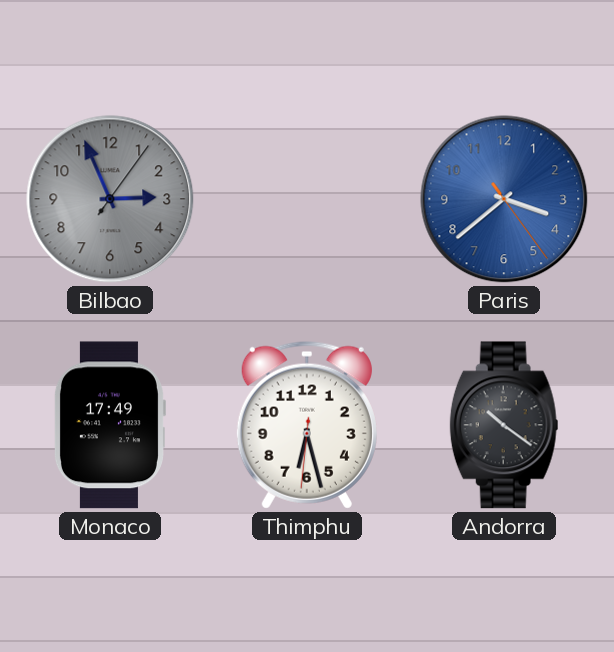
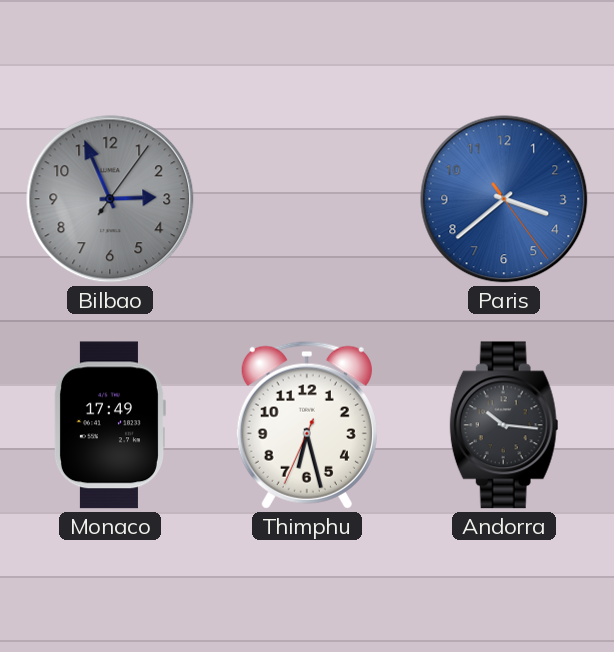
Thimphu: 6:27:31 -> 6:27:34 (307, 425)
Andorra: 10:21 -> 10:16 (504, 425)
